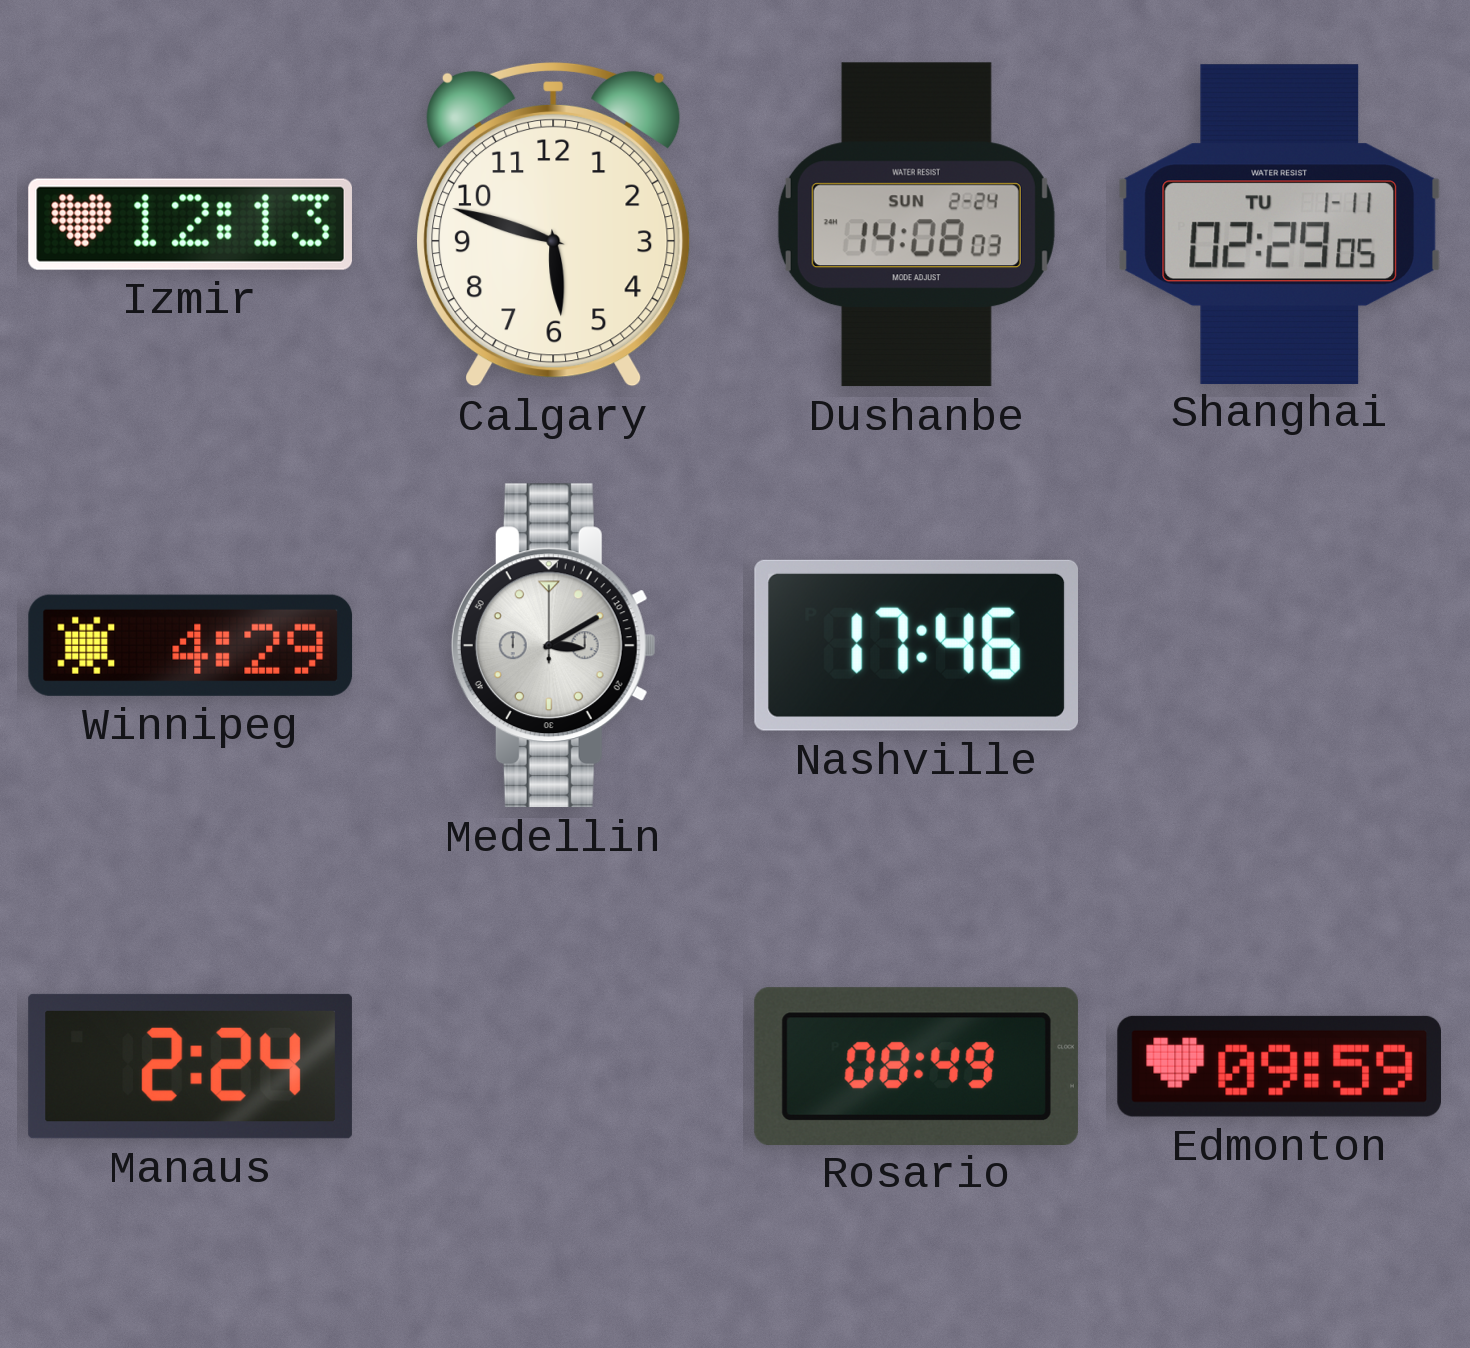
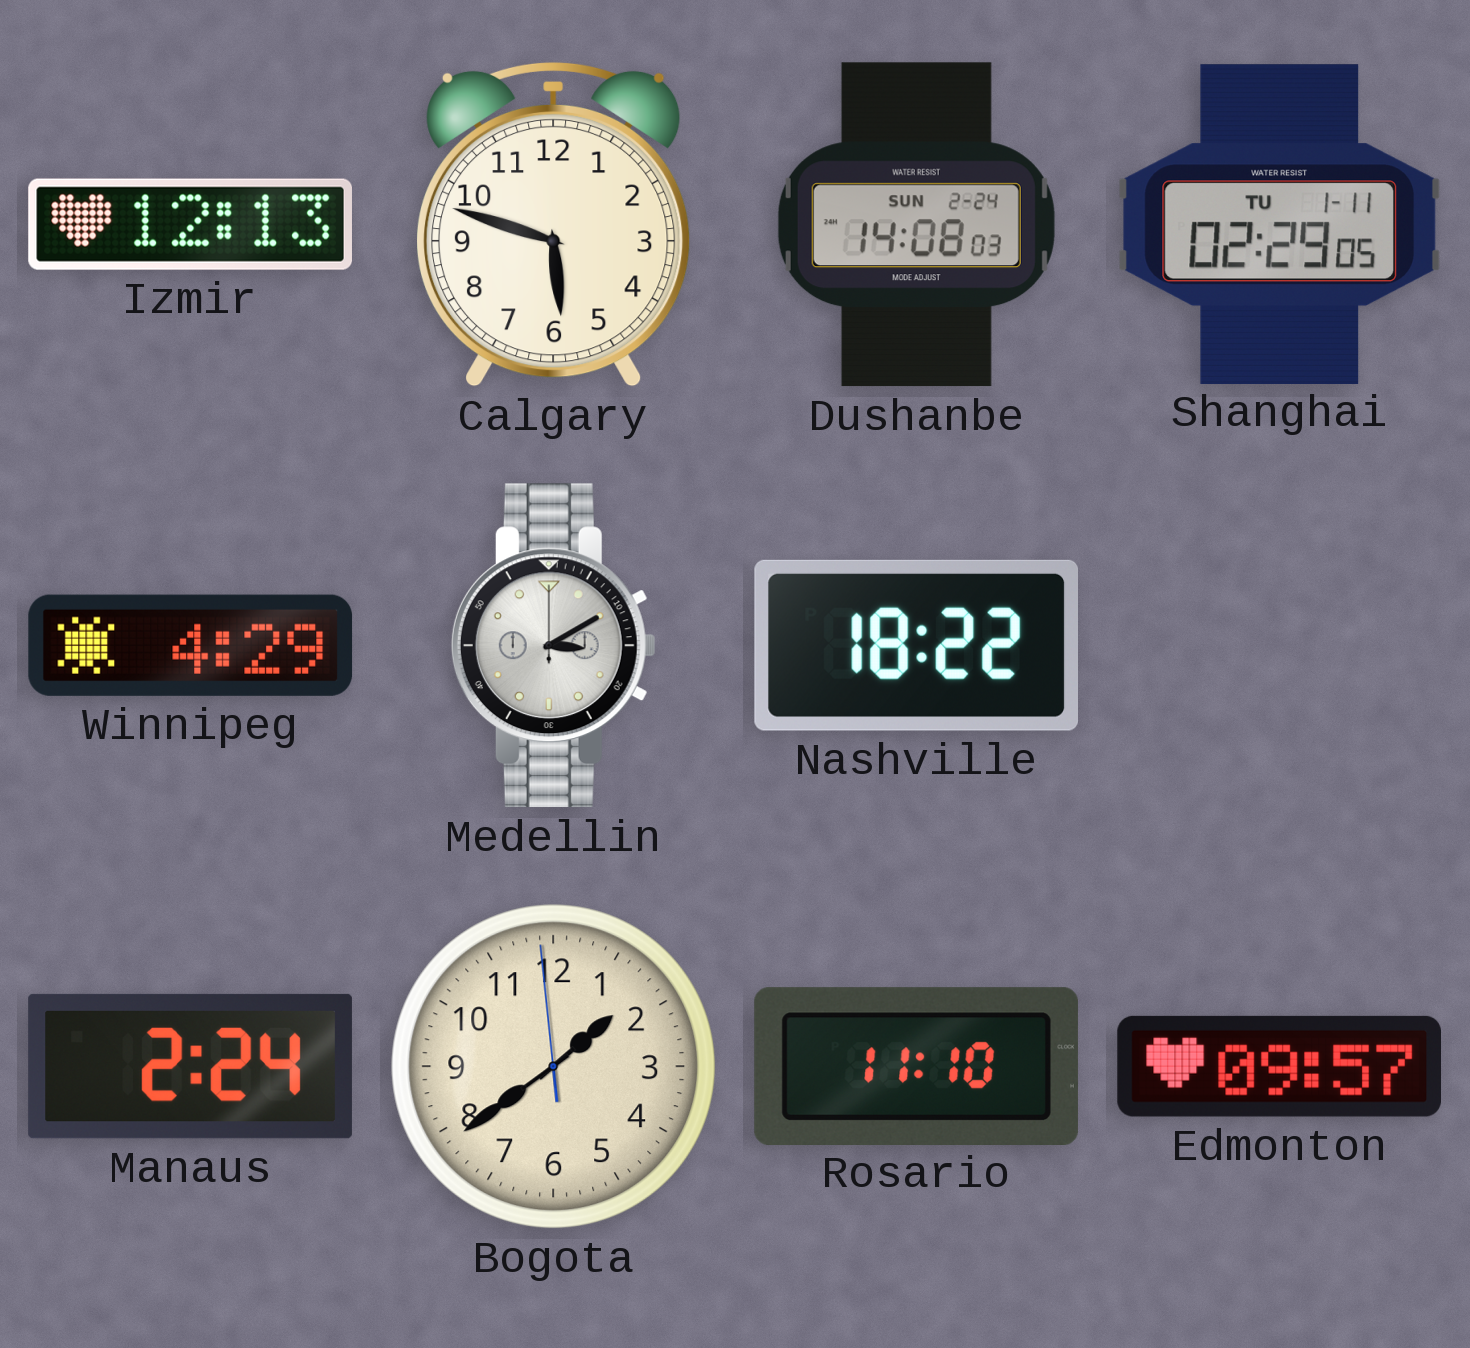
Nashville: 17:46 -> 18:22 (916, 645)
Bogota: none -> 1:38 (554, 1067)
Rosario: 08:49 -> 11:10 (916, 1066)
Edmonton: 09:59 -> 09:57 (1279, 1066)
